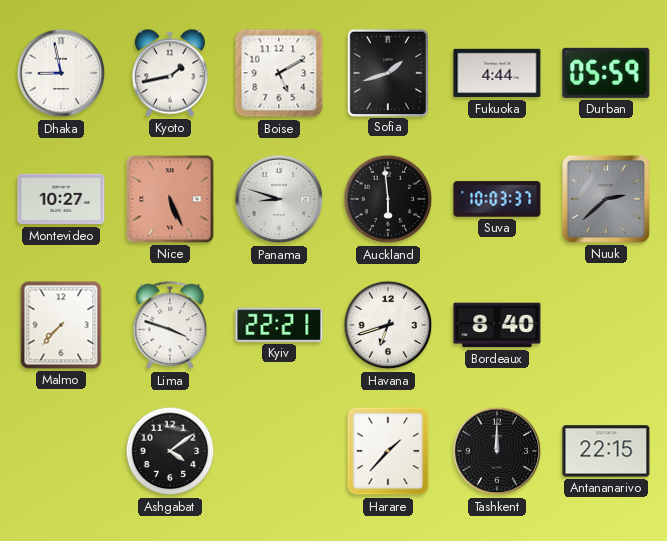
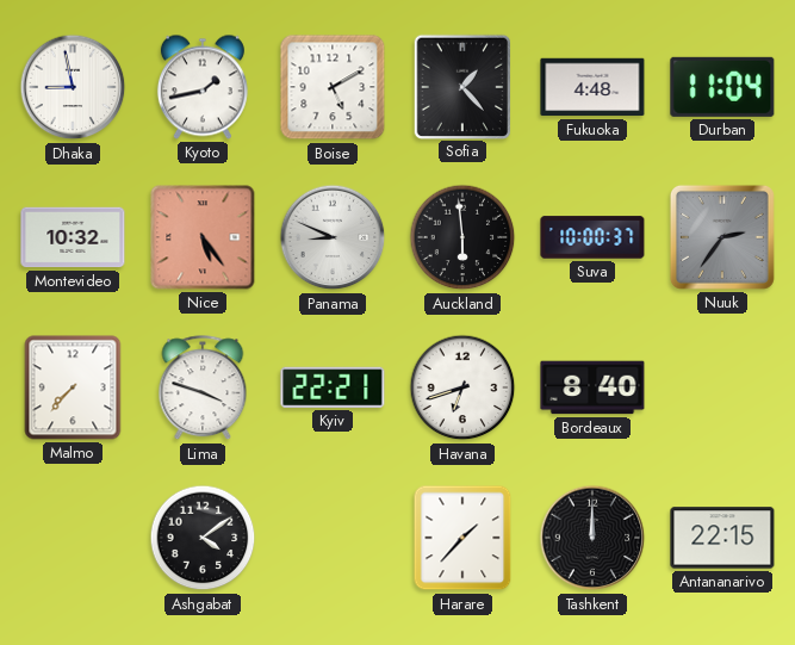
Sofia: 1:42 -> 1:23 (461, 86)
Fukuoka: 4:44 -> 4:48 (592, 87)
Durban: 05:59 -> 11:04 (722, 87)
Montevideo: 10:27 -> 10:32 (73, 237)
Nice: 5:26 -> 5:24 (203, 237)
Panama: 8:48 -> 8:49 (333, 237)
Suva: 10:03 -> 10:00 (592, 237)
Nuuk: 2:38 -> 2:36 (722, 237)
